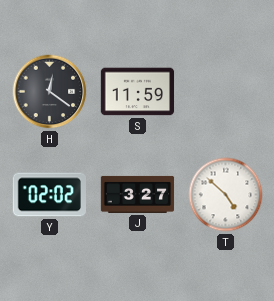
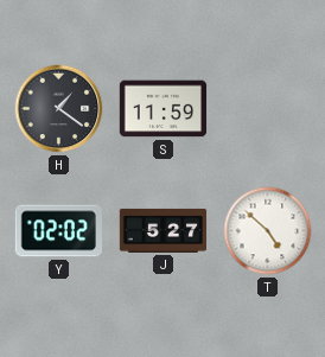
H: 12:21 -> 1:21 (59, 109)
J: 3:27 -> 5:27 (164, 230)
